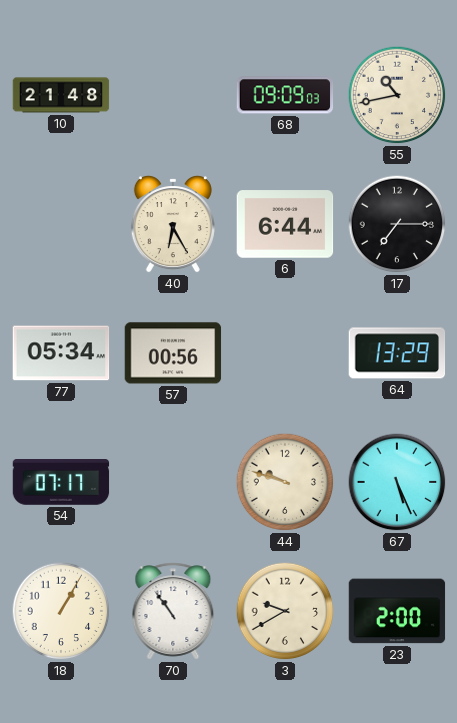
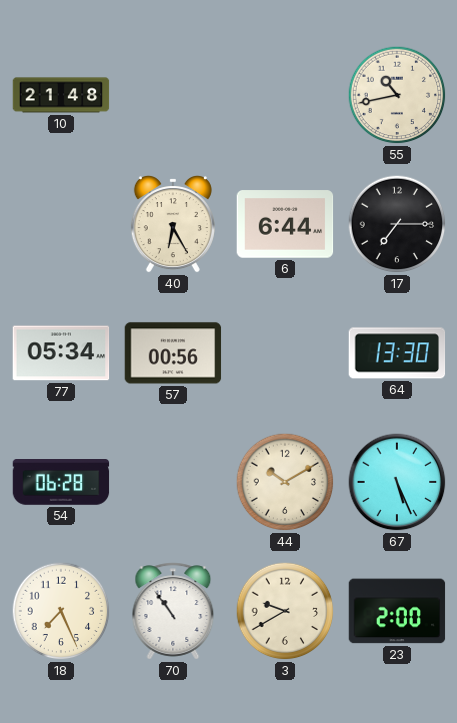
68: 09:09 -> none (285, 95)
64: 13:29 -> 13:30 (397, 353)
54: 07:17 -> 06:28 (61, 483)
44: 9:48 -> 10:10 (285, 482)
18: 1:05 -> 7:26 (61, 611)
